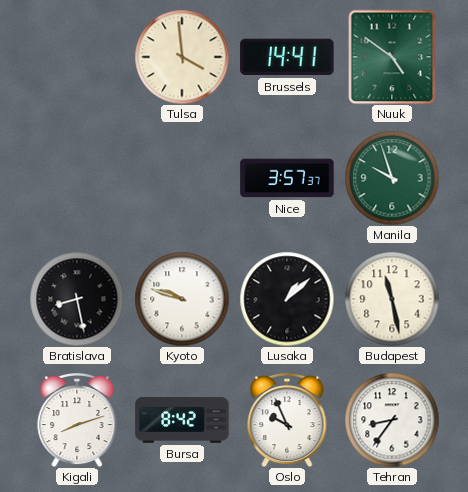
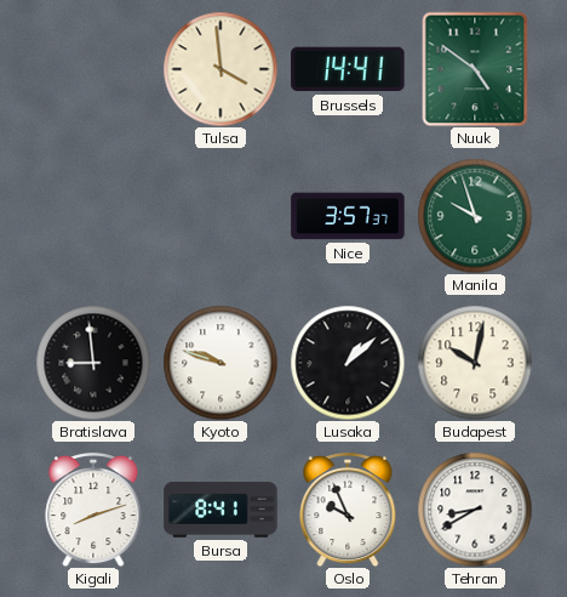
Bratislava: 8:28 -> 8:59 (93, 363)
Budapest: 11:28 -> 10:02 (475, 363)
Bursa: 8:42 -> 8:41 (220, 510)
Tehran: 8:36 -> 8:40 (475, 510)
